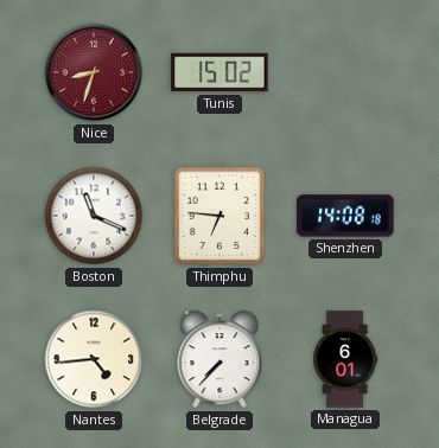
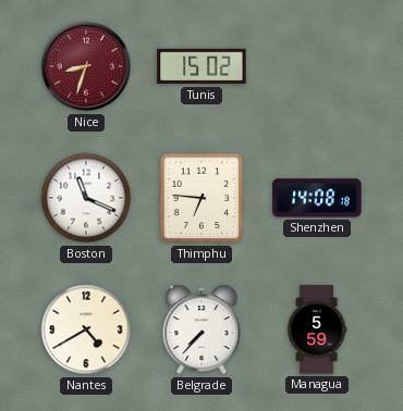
Nantes: 4:44 -> 4:40 (86, 329)
Managua: 6:01 -> 5:59 (317, 329)
